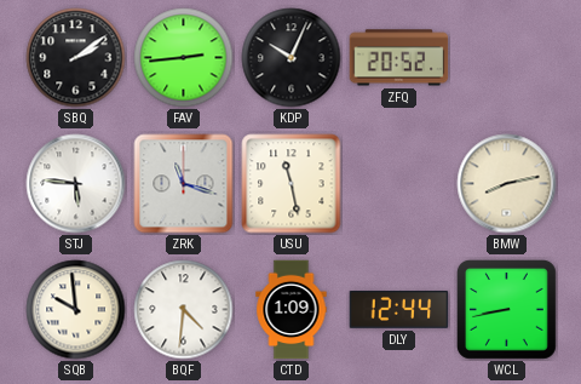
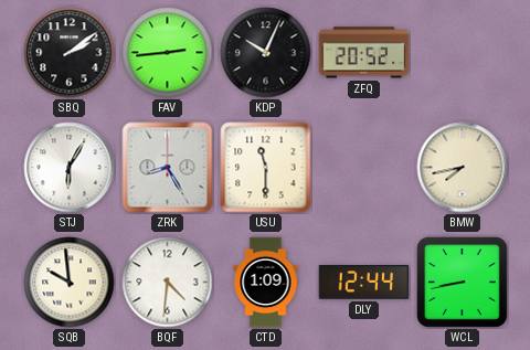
STJ: 5:46 -> 6:05 (70, 168)
ZRK: 11:18 -> 8:25 (168, 168)
USU: 11:28 -> 11:30 (266, 168)
BMW: 8:13 -> 7:43 (463, 168)
